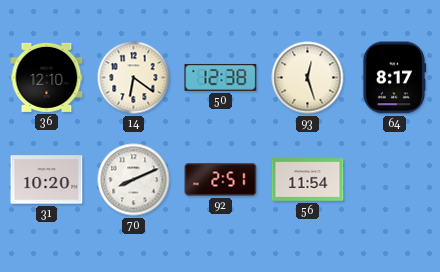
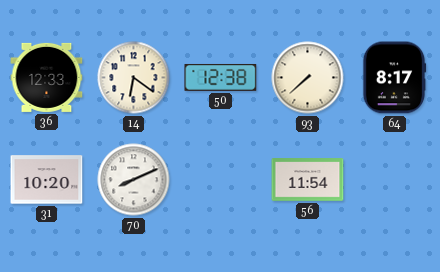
36: 12:10 -> 12:33 (47, 77)
93: 12:27 -> 7:38 (308, 78)
92: 2:51 -> none (221, 180)
